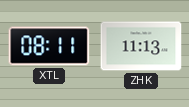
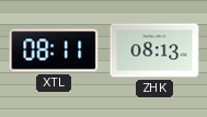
ZHK: 11:13 -> 08:13 (154, 50)
